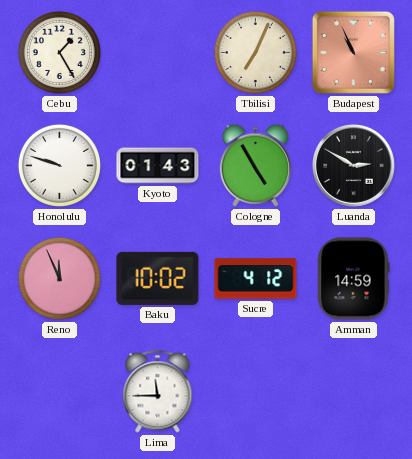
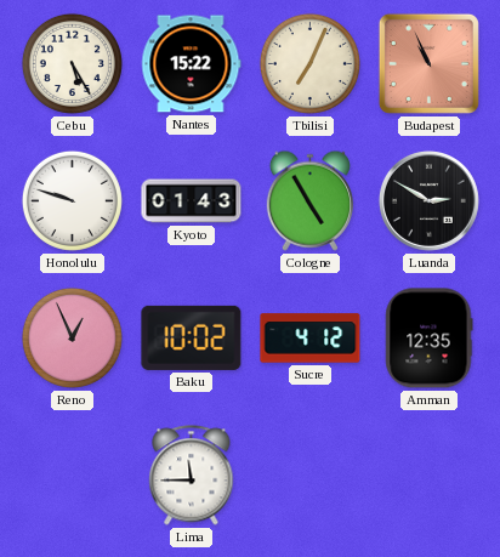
Cebu: 1:25 -> 5:25 (72, 63)
Nantes: none -> 15:22 (191, 64)
Reno: 11:56 -> 12:56 (72, 337)
Amman: 14:59 -> 12:35 (430, 339)
